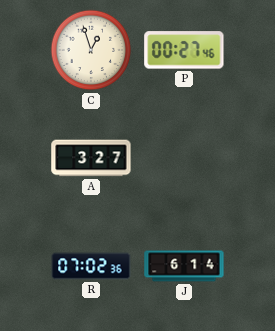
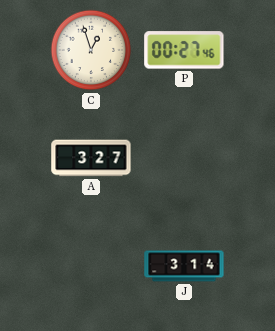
R: 07:02 -> none (91, 266)
J: 6:14 -> 3:14 (184, 266)
